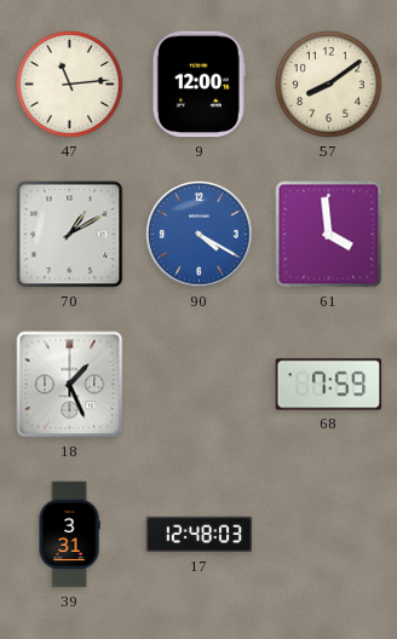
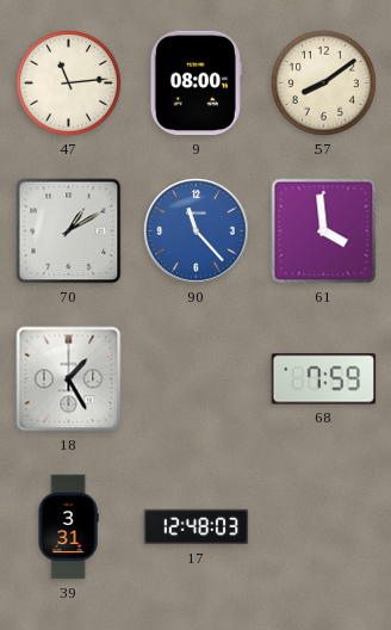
9: 12:00 -> 08:00 (195, 84)
90: 4:20 -> 11:23 (197, 231)
18: 1:26 -> 1:25 (69, 379)
